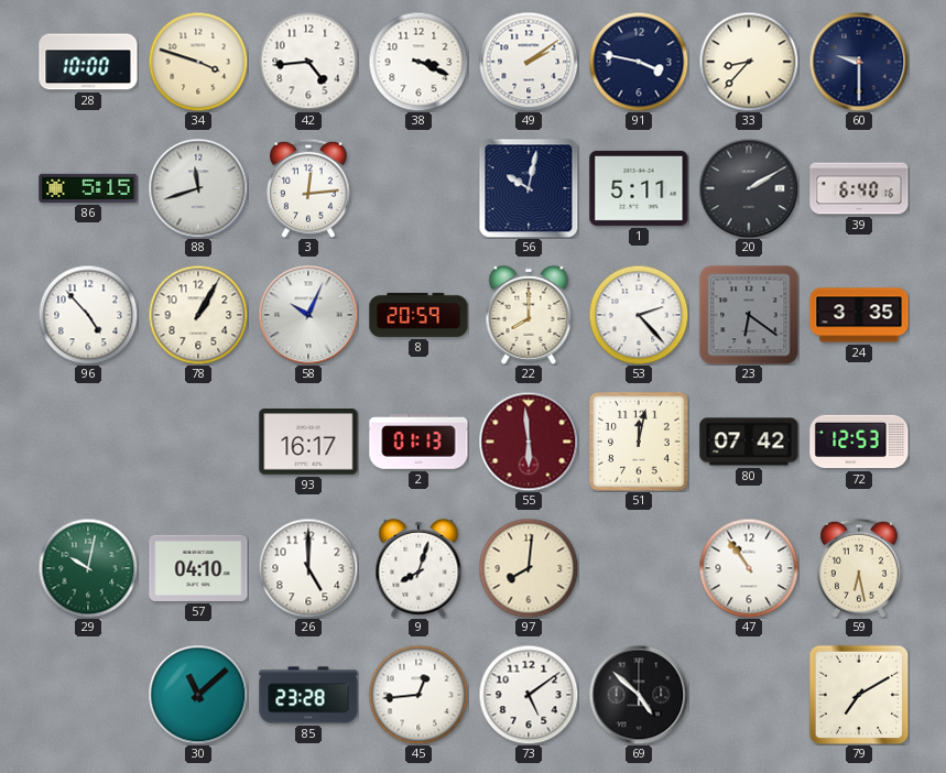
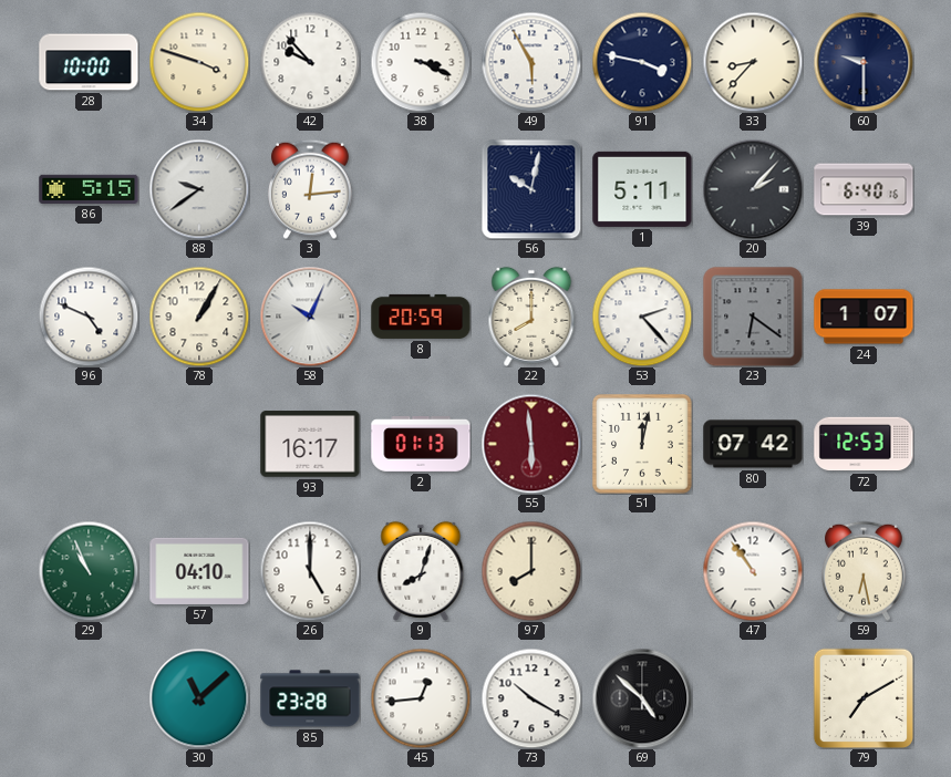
42: 4:44 -> 9:53 (310, 62)
49: 2:09 -> 5:55 (531, 62)
88: 11:42 -> 9:39 (199, 189)
20: 2:10 -> 2:07 (753, 189)
96: 4:53 -> 4:49 (89, 317)
24: 3:35 -> 1:07 (864, 317)
29: 10:02 -> 10:56 (89, 571)
97: 8:01 -> 8:00 (531, 571)
73: 5:09 -> 10:20 (531, 698)
